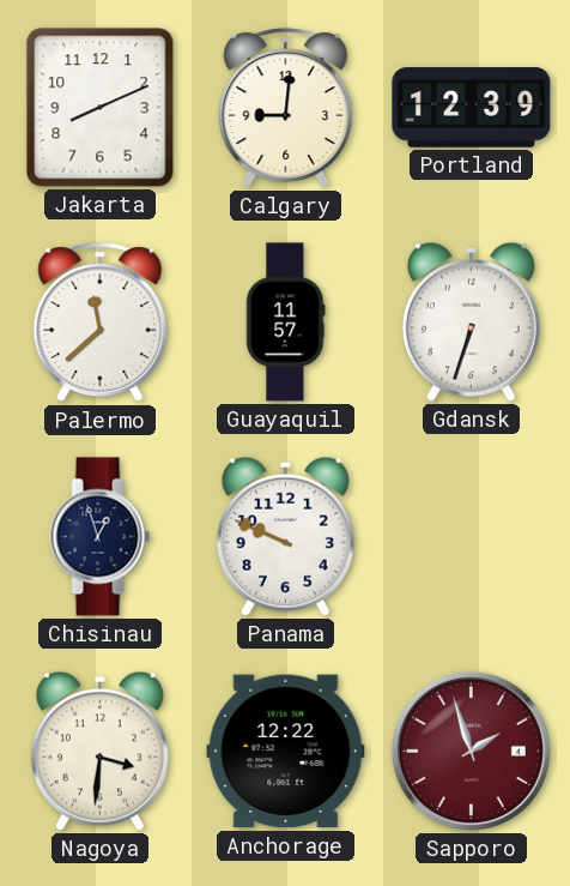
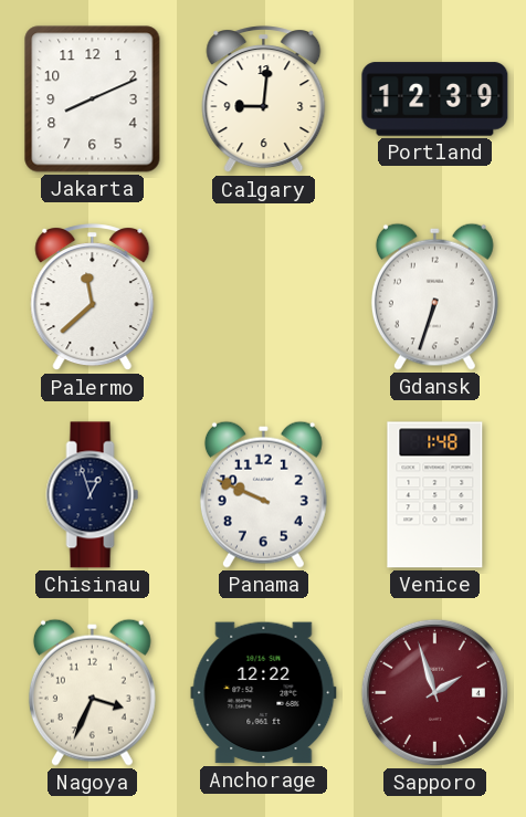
Guayaquil: 11:57 -> none (286, 323)
Venice: none -> 1:48 (435, 495)
Nagoya: 3:31 -> 3:34 (92, 692)
